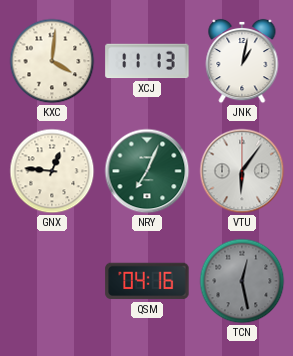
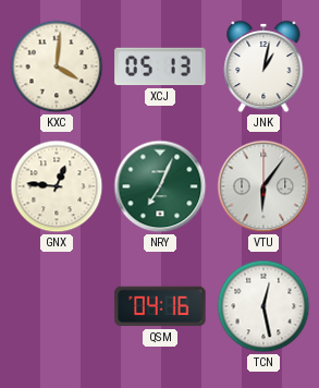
XCJ: 11:13 -> 05:13 (160, 66)
TCN dial: grey -> white (263, 306)
